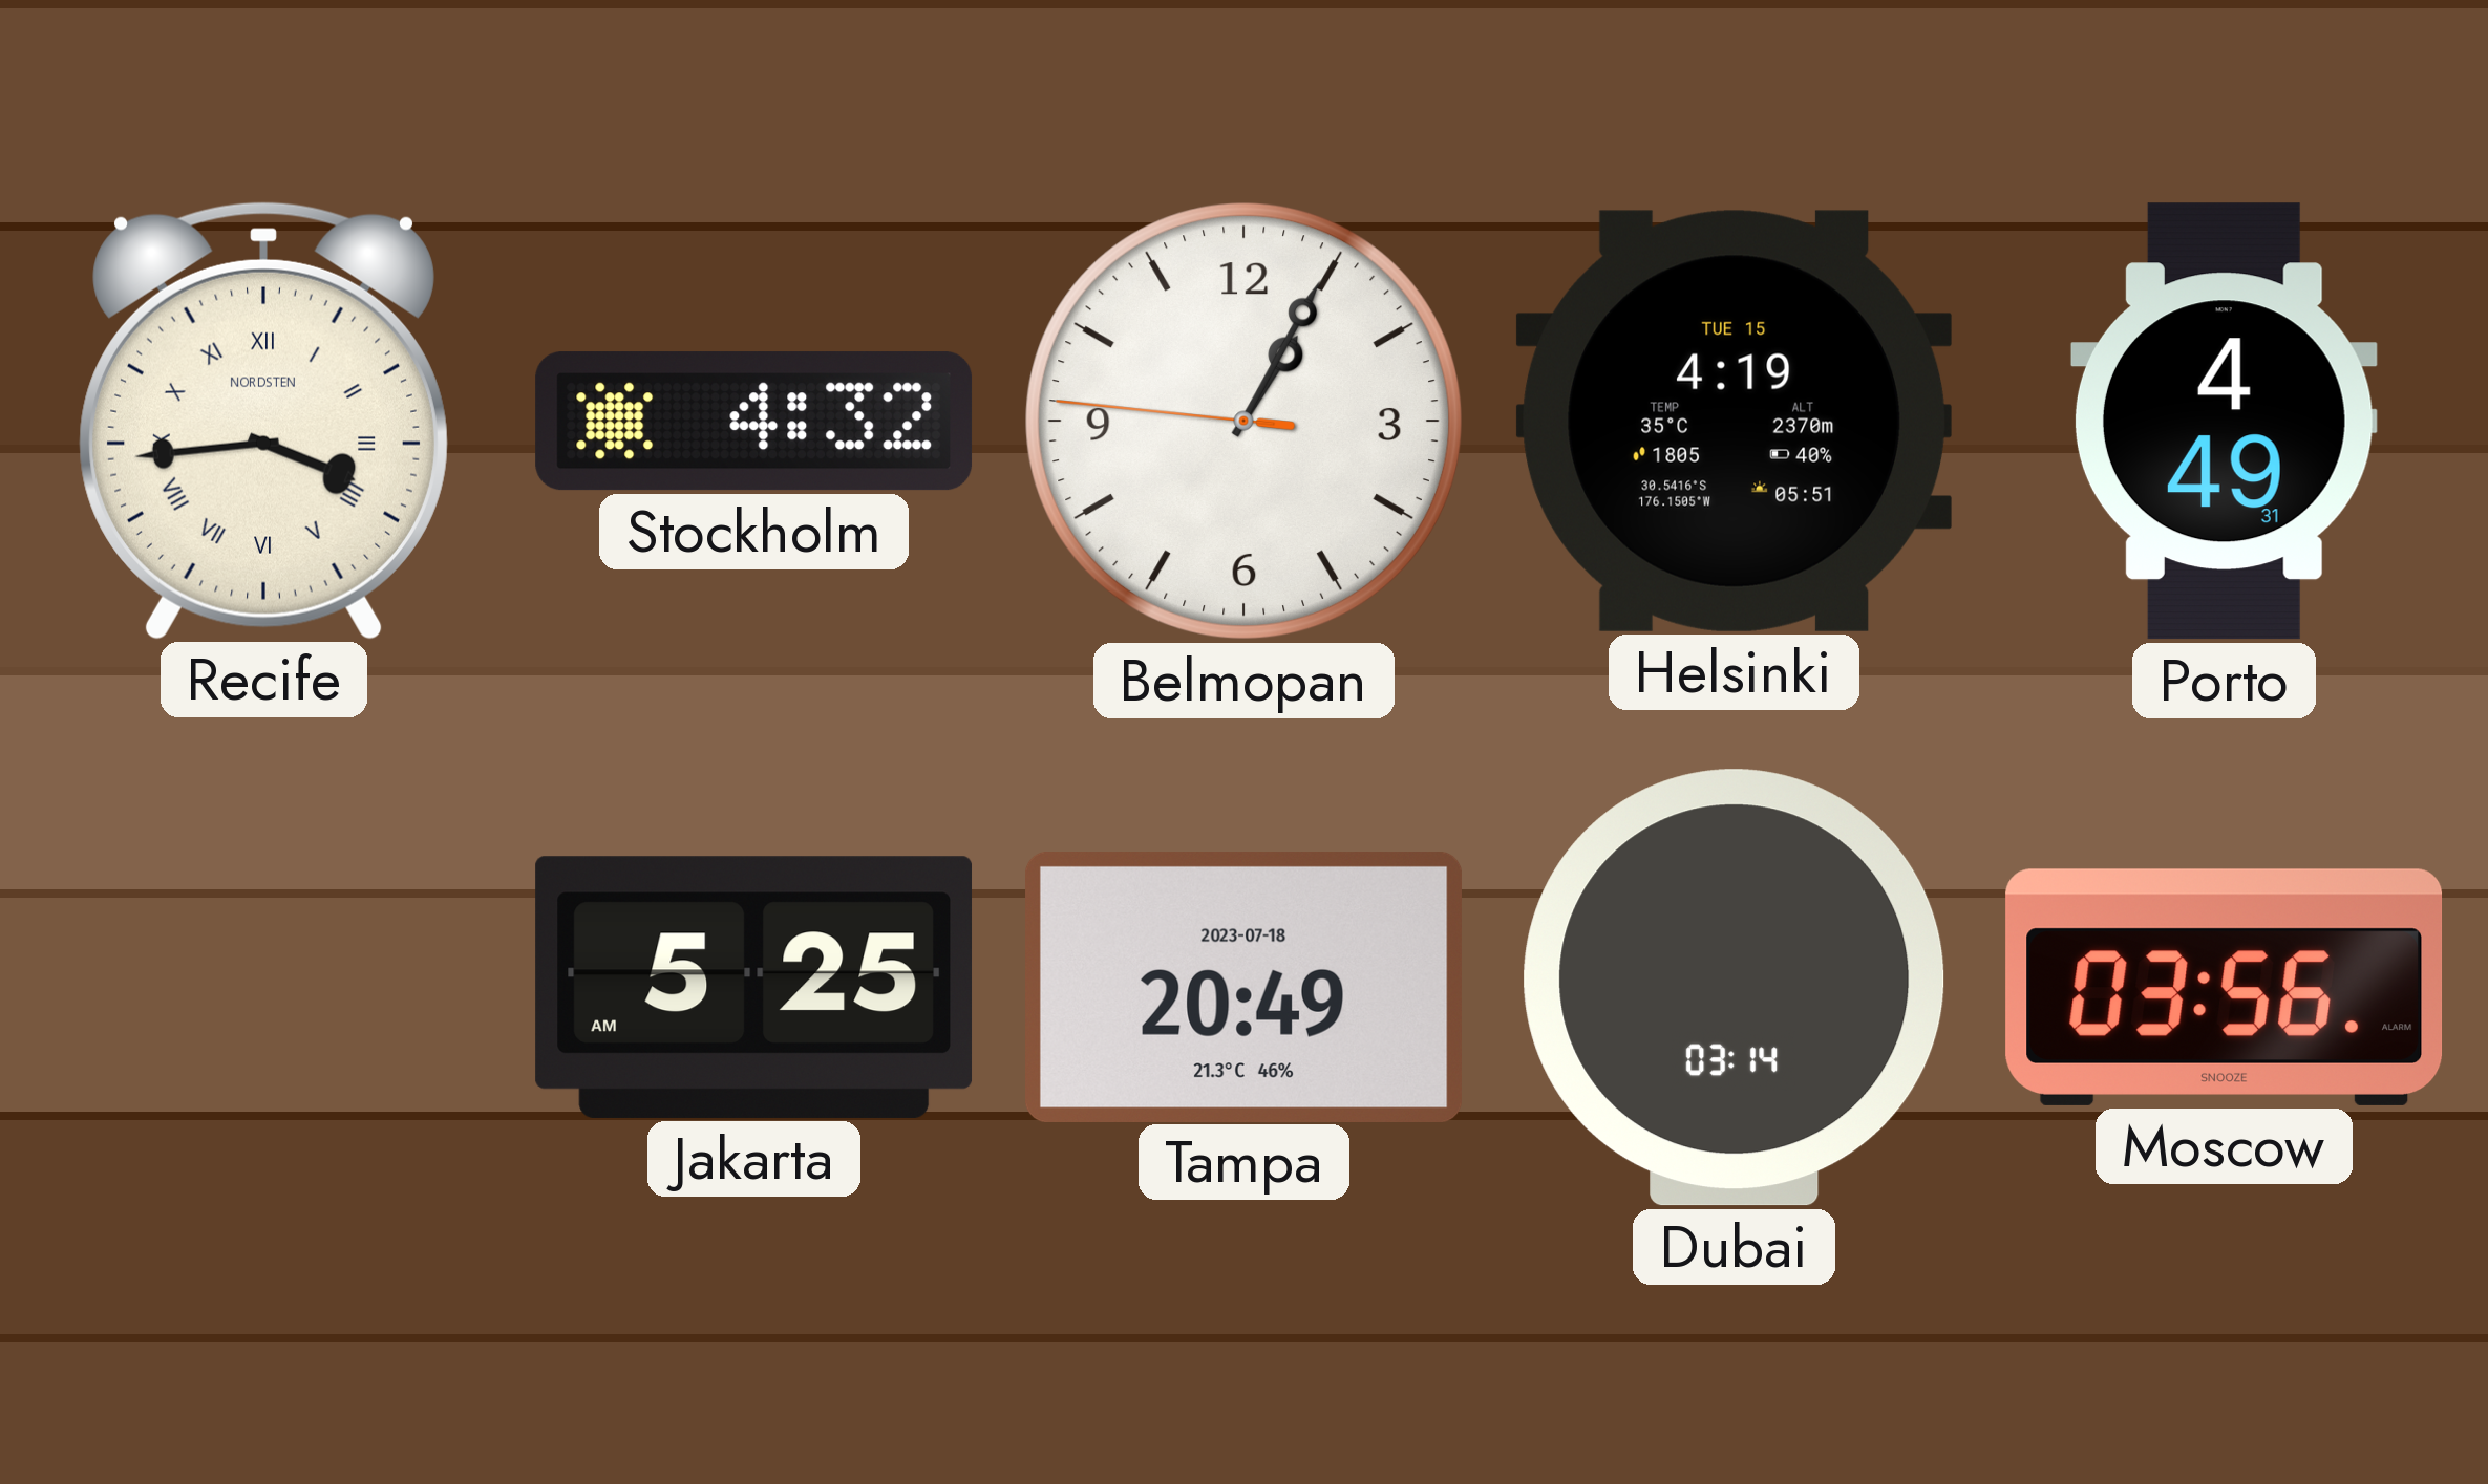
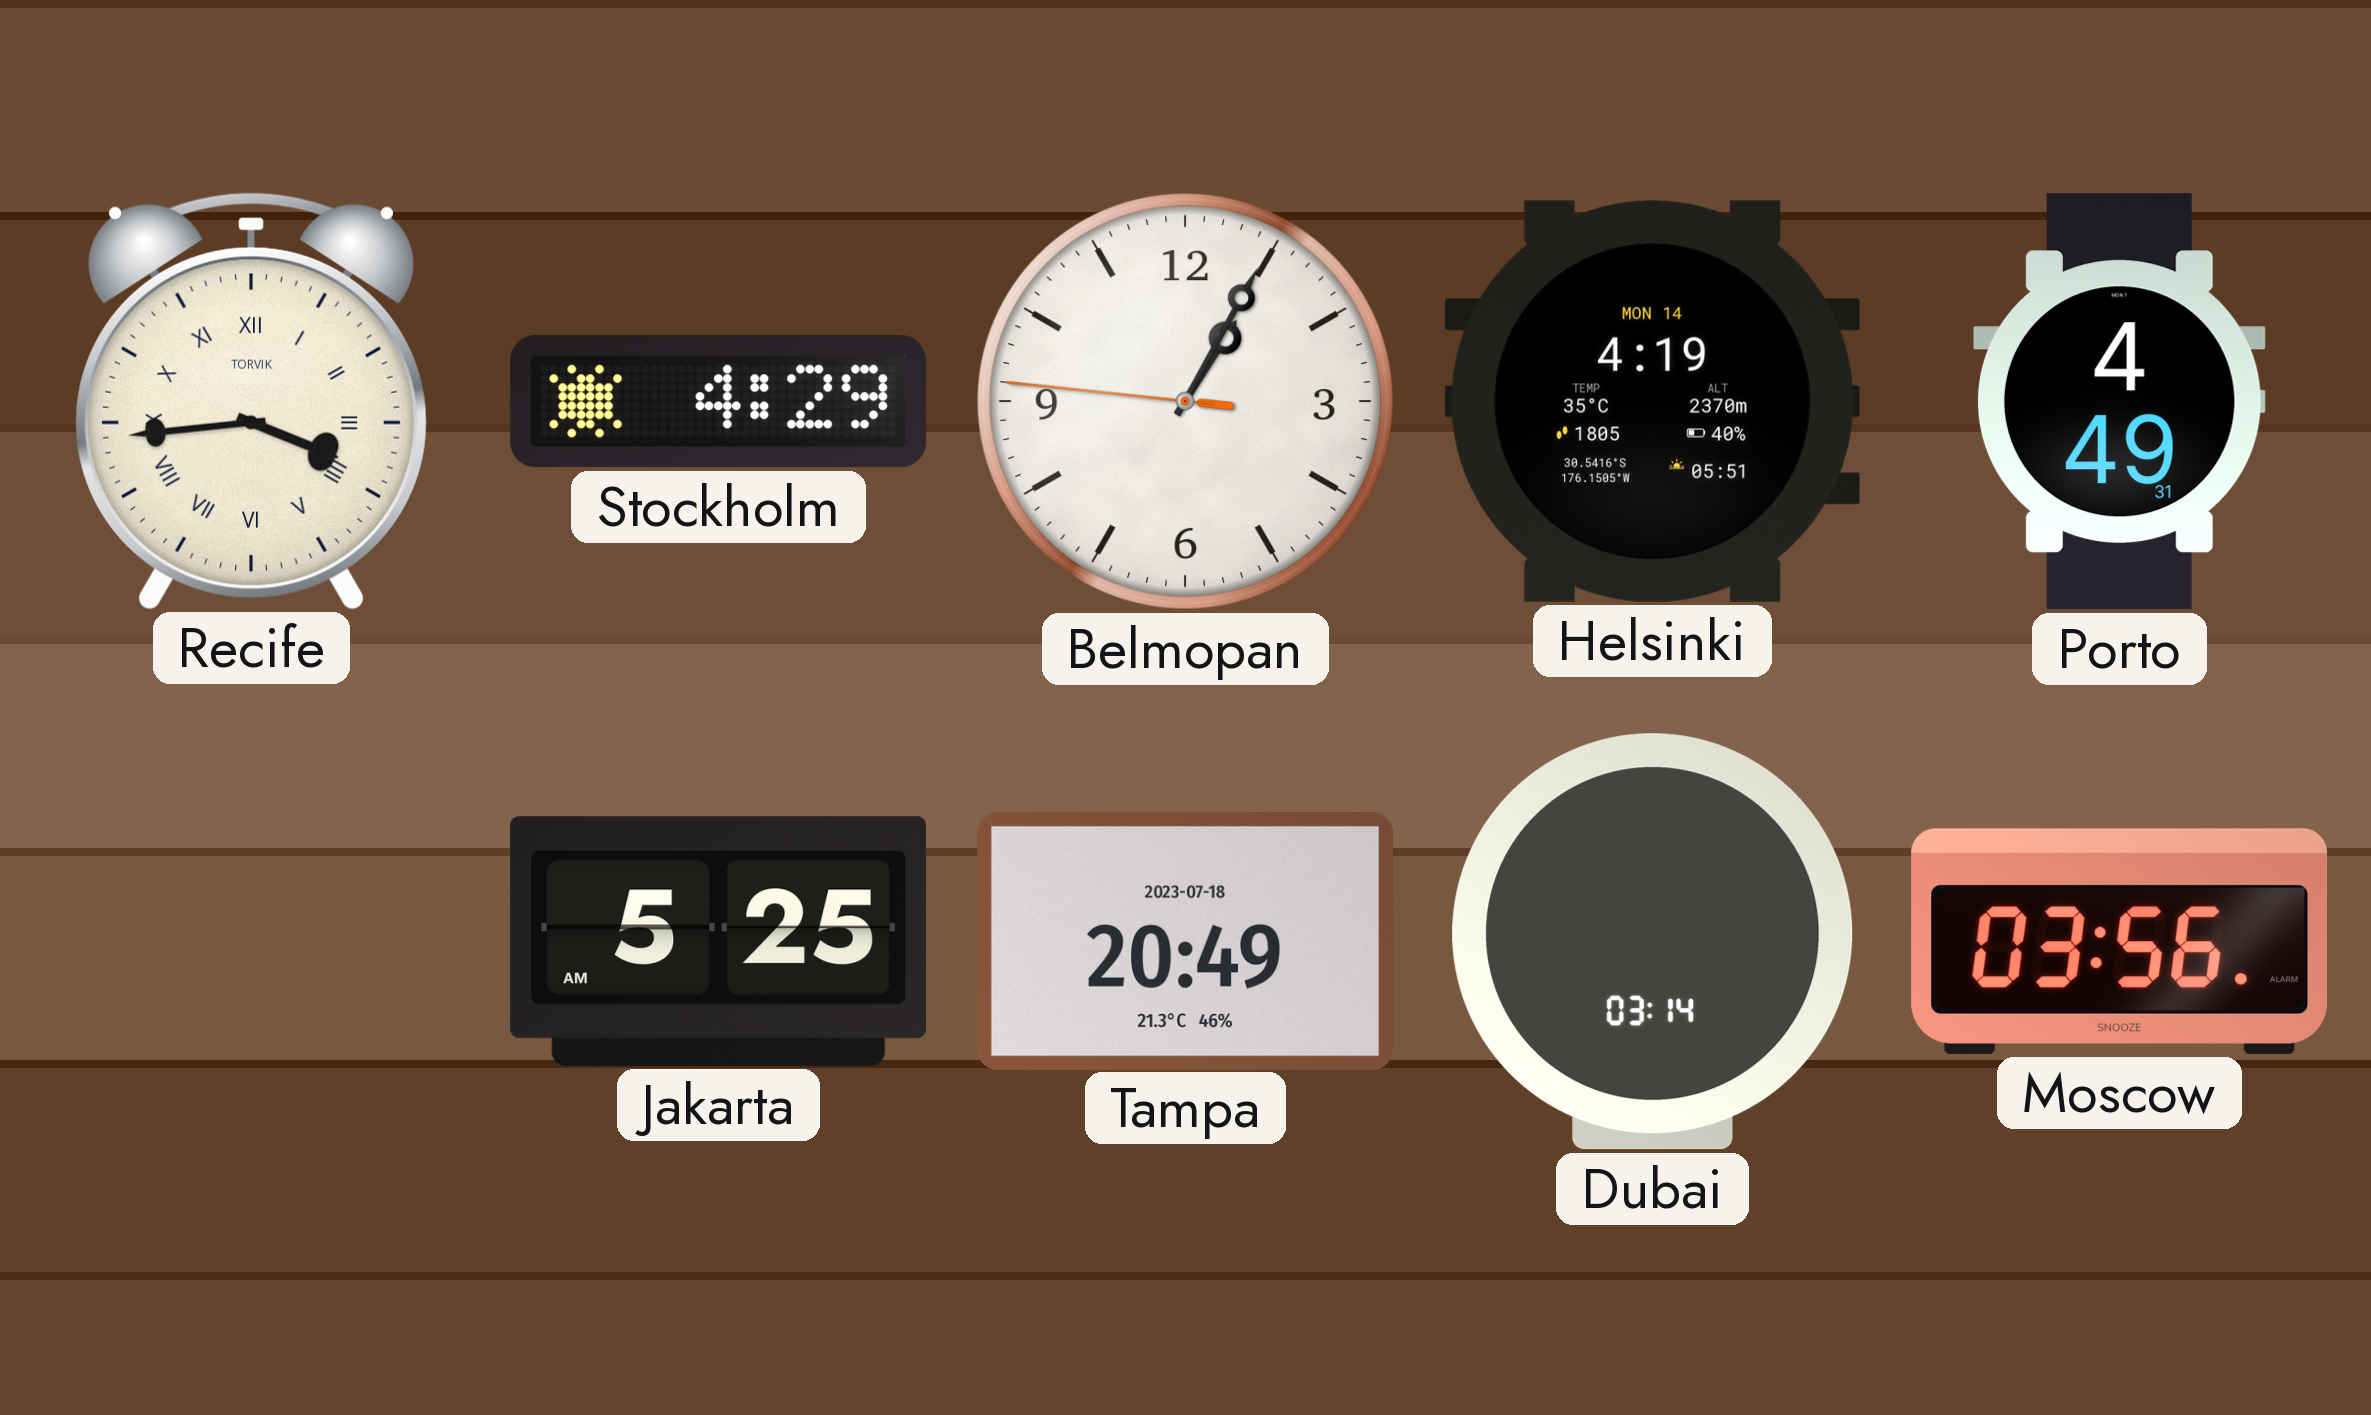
Recife brand: NORDSTEN -> TORVIK (251, 401)
Stockholm: 4:32 -> 4:29 (719, 402)
Helsinki date: TUE 15 -> MON 14 (1652, 401)
